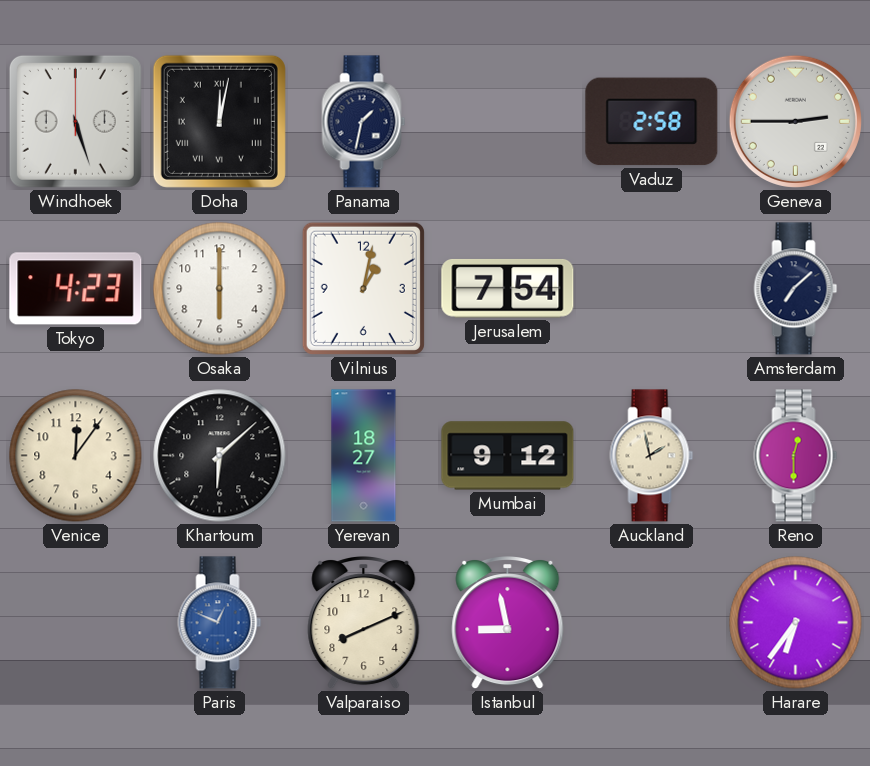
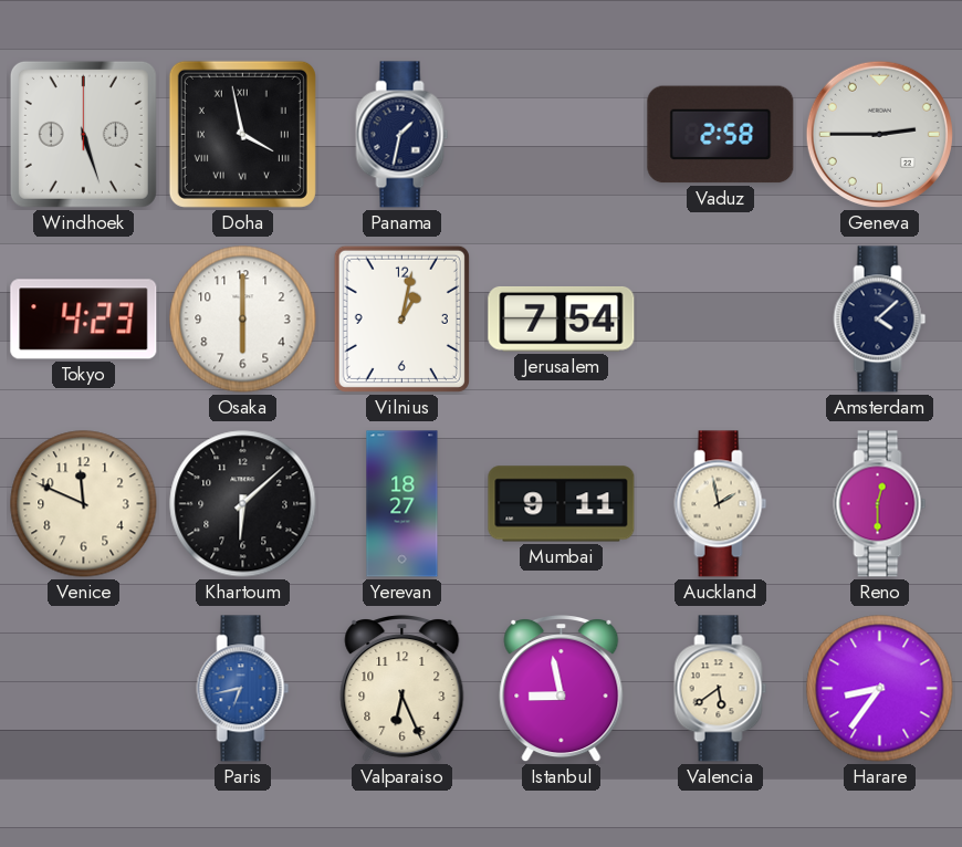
Doha: 12:02 -> 3:58 (242, 134)
Amsterdam: 7:08 -> 4:08 (880, 320)
Venice: 12:06 -> 11:49 (84, 504)
Mumbai: 9:12 -> 9:11 (562, 504)
Paris: 12:49 -> 6:43 (243, 689)
Valparaiso: 8:11 -> 6:26 (402, 690)
Valencia: none -> 5:39 (721, 689)
Harare: 6:36 -> 8:36 (880, 689)
